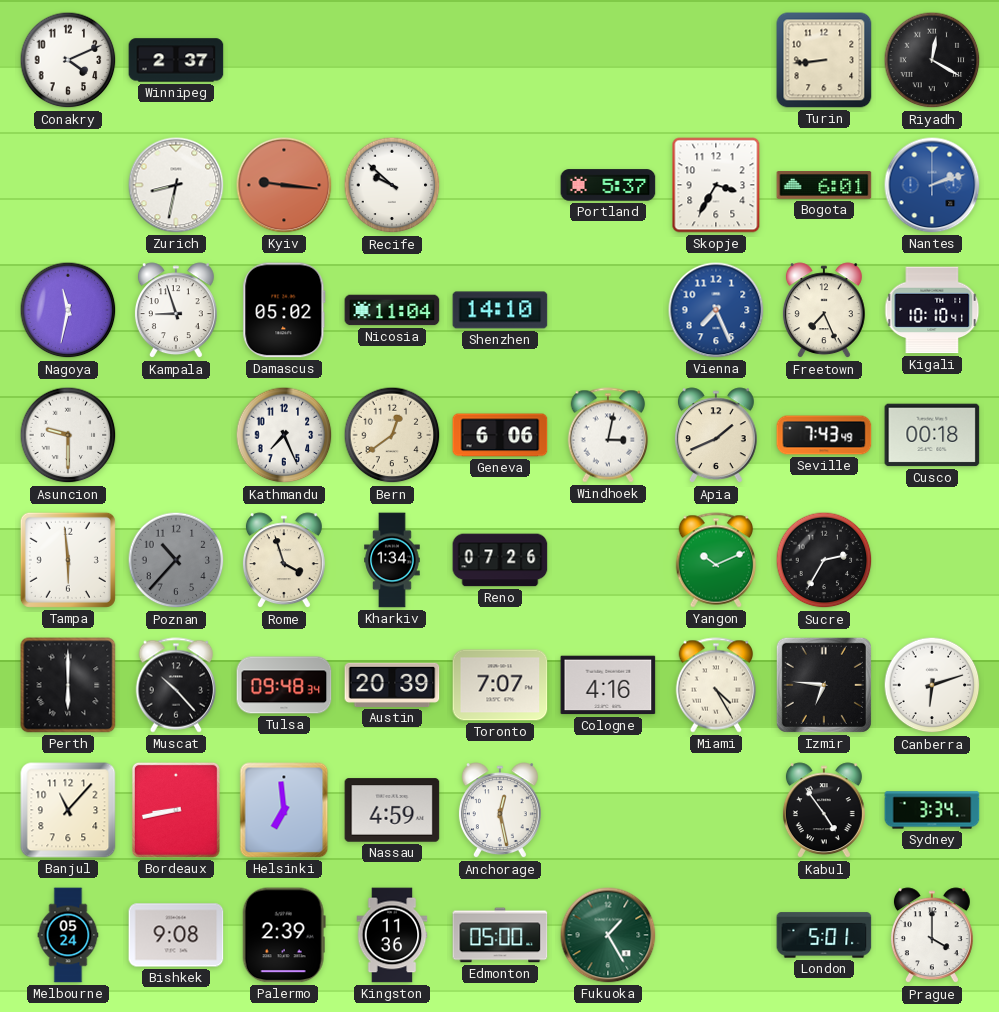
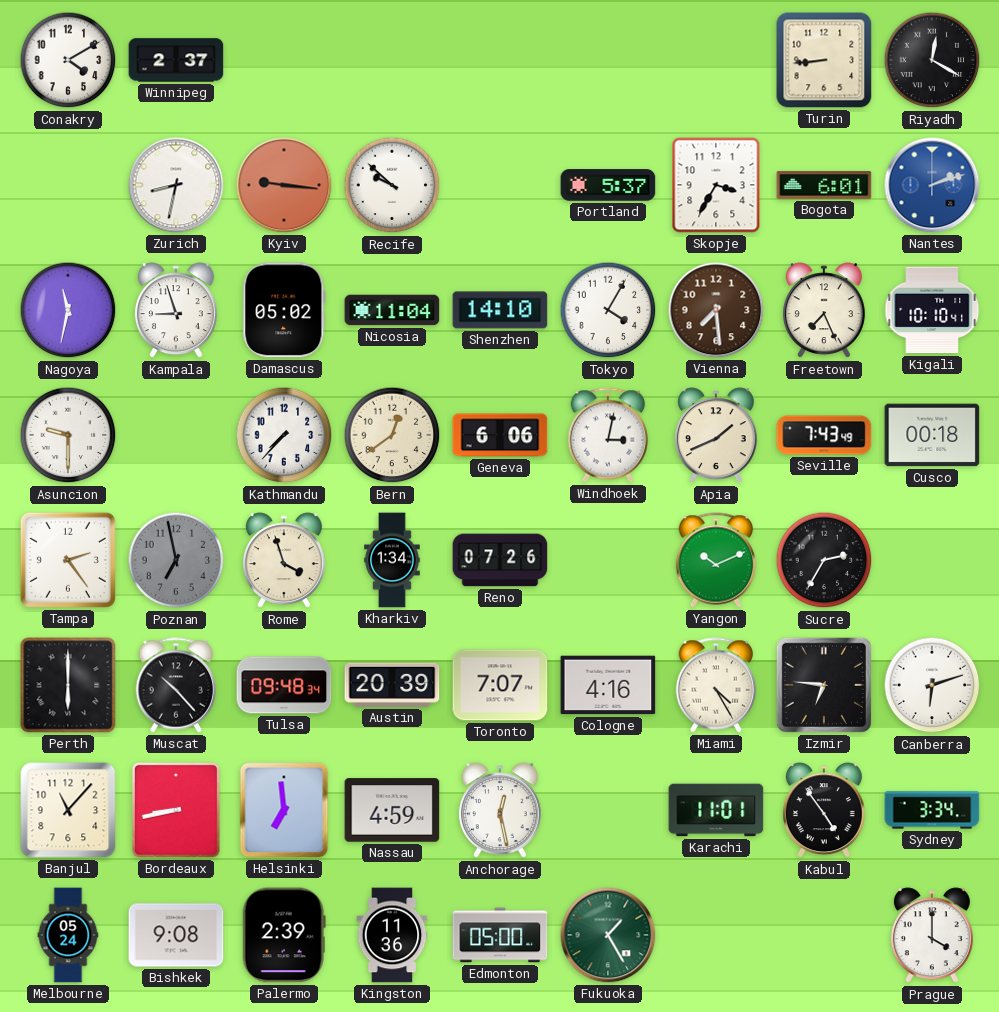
Conakry: 4:11 -> 4:10 (68, 60)
Tokyo: none -> 4:05 (608, 310)
Vienna: 7:26 -> 7:29 (716, 310)
Vienna dial: blue -> brown (716, 310)
Kathmandu: 7:26 -> 7:37 (284, 435)
Tampa: 5:59 -> 2:24 (68, 560)
Poznan: 10:37 -> 6:58 (176, 560)
Karachi: none -> 11:01 (716, 810)
London: 5:01 -> none (824, 935)
